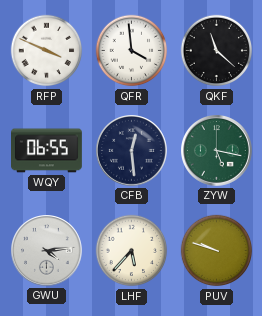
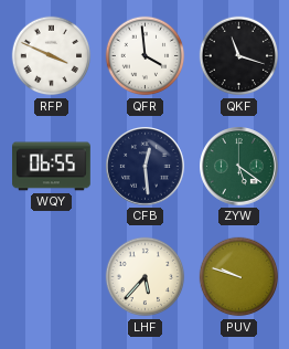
QKF: 11:22 -> 11:18 (239, 56)
ZYW: 5:17 -> 5:21 (239, 167)
GWU: 4:14 -> none (47, 251)
